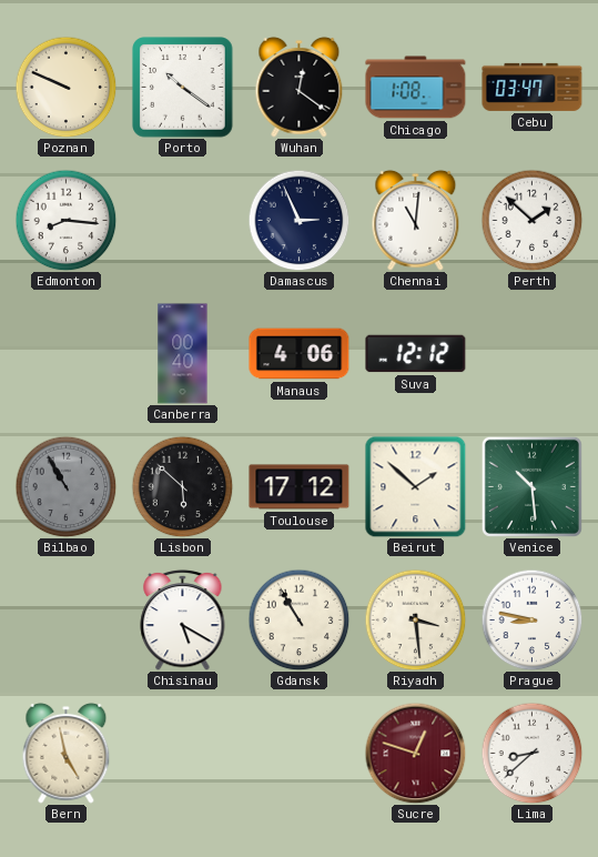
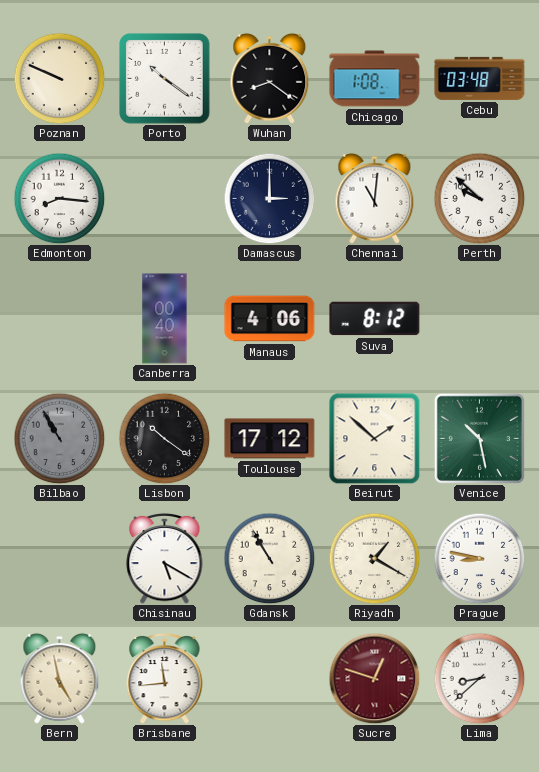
Wuhan: 12:21 -> 8:21 (270, 78)
Cebu: 03:47 -> 03:48 (480, 78)
Damascus: 2:56 -> 3:00 (269, 198)
Perth: 1:52 -> 9:52 (479, 198)
Suva: 12:12 -> 8:12 (375, 319)
Lisbon: 5:52 -> 10:21 (164, 438)
Venice: 10:29 -> 10:28 (479, 438)
Riyadh: 3:29 -> 1:20 (374, 558)
Brisbane: none -> 11:44 (165, 678)
